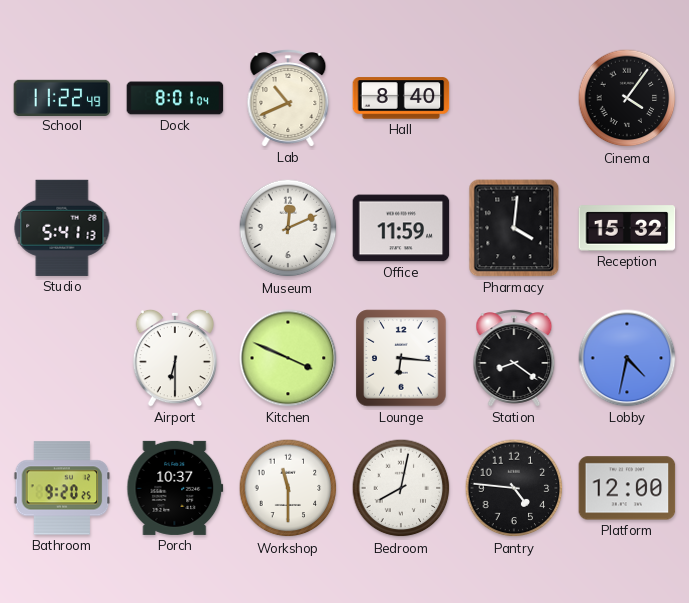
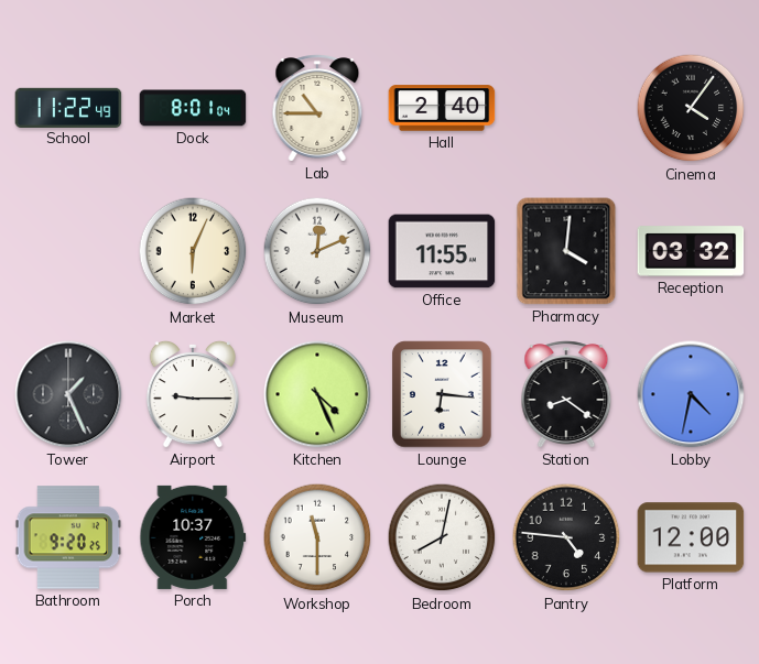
Lab: 10:41 -> 10:45 (317, 108)
Hall: 8:40 -> 2:40 (442, 108)
Studio: 5:41 -> none (62, 228)
Market: none -> 6:04 (193, 251)
Office: 11:59 -> 11:55 (442, 251)
Reception: 15:32 -> 03:32 (691, 251)
Tower: none -> 1:26 (68, 394)
Airport: 6:30 -> 9:15 (193, 394)
Kitchen: 3:49 -> 4:26 (317, 394)
